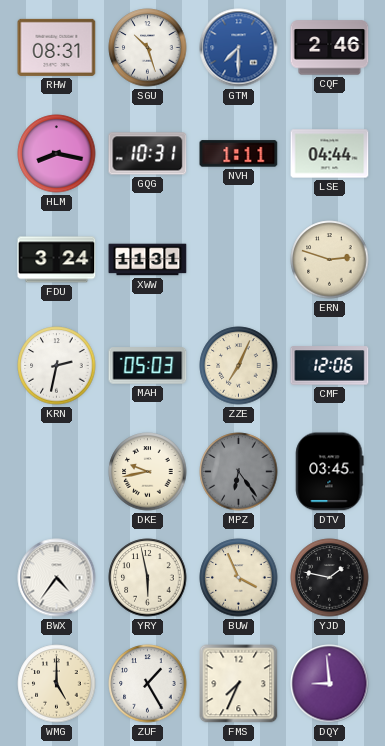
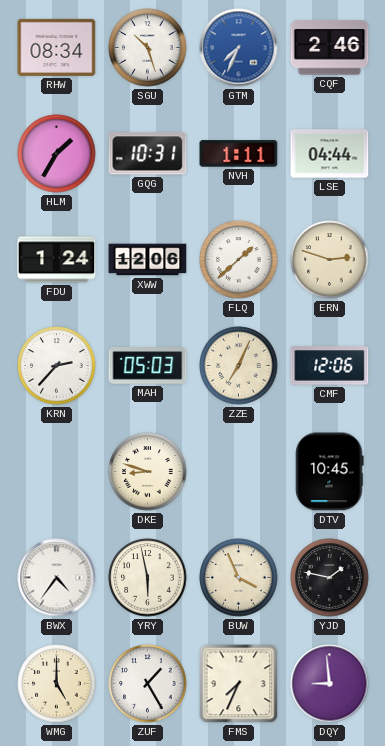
RHW: 08:31 -> 08:34 (57, 47)
GTM: 7:30 -> 7:34 (239, 48)
HLM: 8:17 -> 1:35 (57, 154)
FDU: 3:24 -> 1:24 (57, 260)
XWW: 11:31 -> 12:06 (148, 260)
FLQ: none -> 1:38 (239, 260)
KRN: 2:32 -> 2:37 (57, 366)
DKE: 9:43 -> 8:48 (148, 472)
MPZ: 6:24 -> none (239, 472)
DTV: 03:45 -> 10:45 (330, 472)
